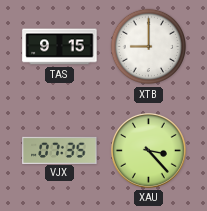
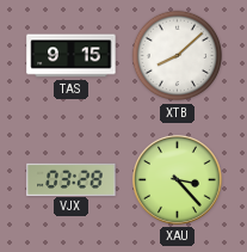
XTB: 9:00 -> 8:08 (178, 56)
VJX: 07:35 -> 03:28 (72, 179)
